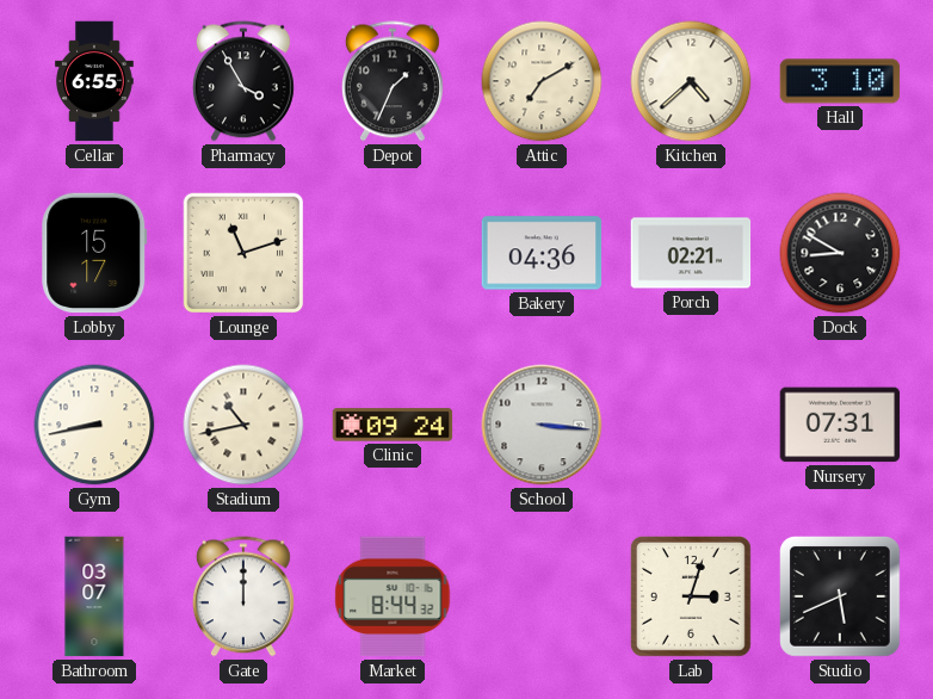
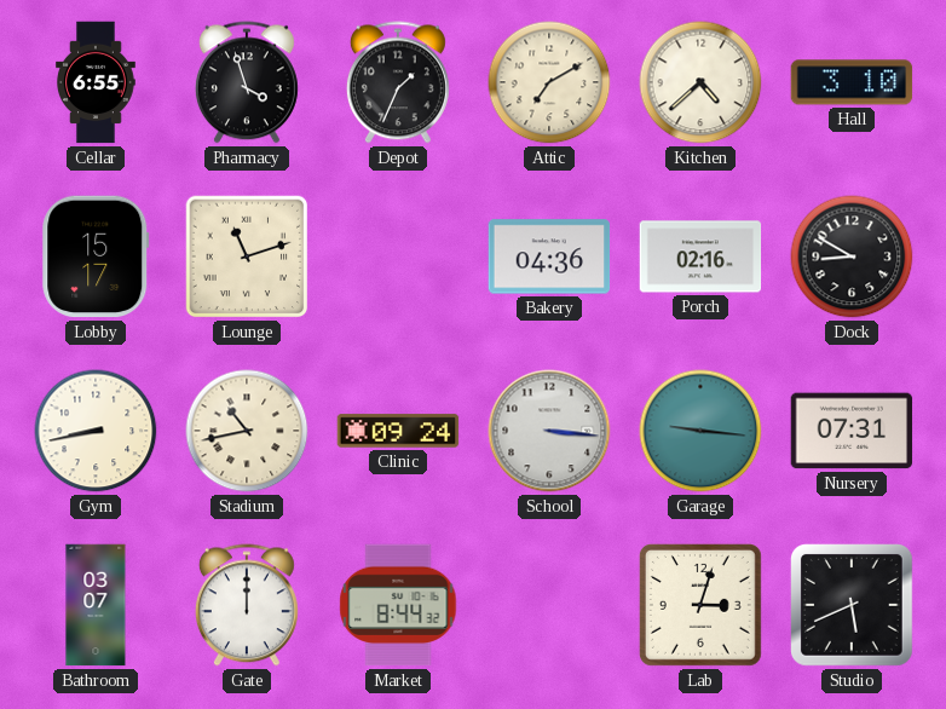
Pharmacy: 3:55 -> 3:57 (247, 82)
Porch: 02:21 -> 02:16 (700, 256)
Garage: none -> 9:16 (700, 431)
